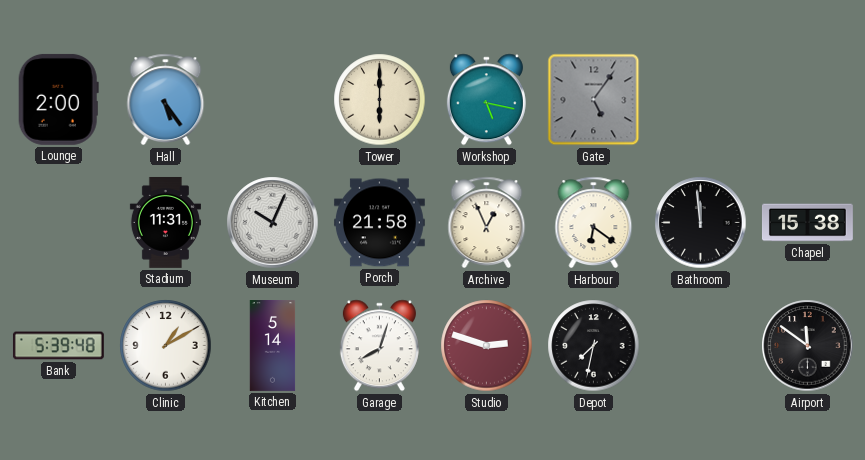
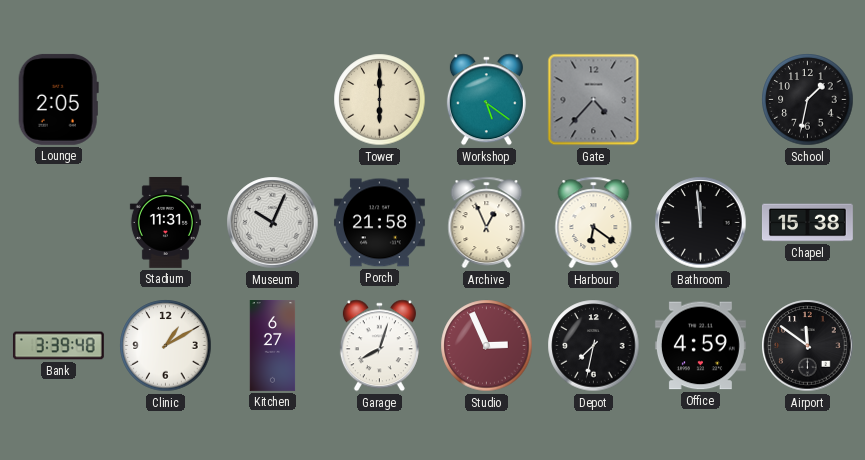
Lounge: 2:00 -> 2:05 (58, 99)
Hall: 5:24 -> none (166, 100)
Workshop: 5:17 -> 5:21 (486, 100)
Gate: 5:06 -> 4:37 (594, 100)
School: none -> 1:32 (808, 100)
Bank: 5:39 -> 3:39 (58, 346)
Kitchen: 5:14 -> 6:27 (273, 346)
Studio: 2:48 -> 2:56 (487, 346)
Office: none -> 4:59 (700, 346)
